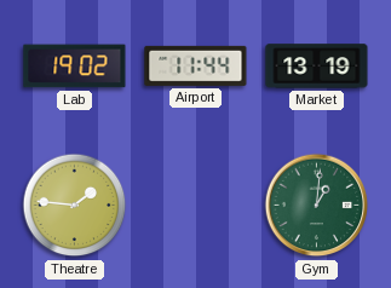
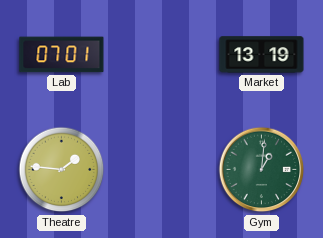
Lab: 19:02 -> 07:01 (62, 55)
Airport: 11:44 -> none (196, 65)
